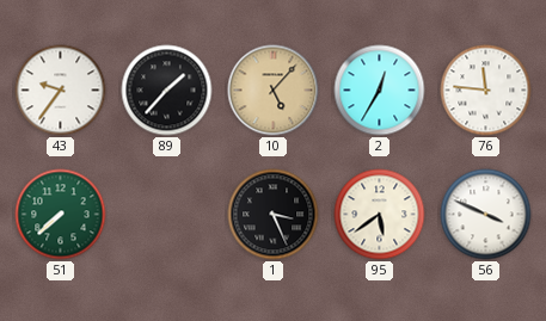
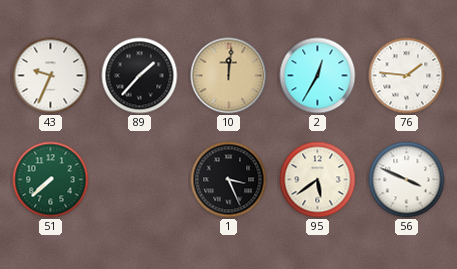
43: 9:36 -> 9:34 (51, 76)
10: 5:07 -> 12:01 (229, 76)
76: 11:46 -> 1:46 (407, 76)
